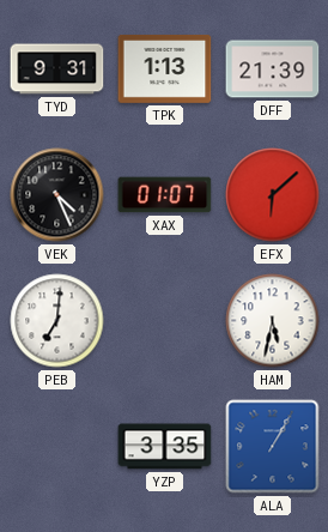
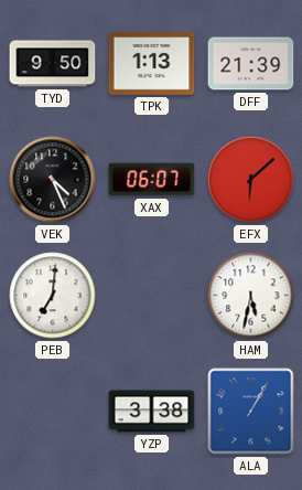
TYD: 9:31 -> 9:50 (53, 64)
XAX: 01:07 -> 06:07 (152, 180)
YZP: 3:35 -> 3:38 (152, 412)
